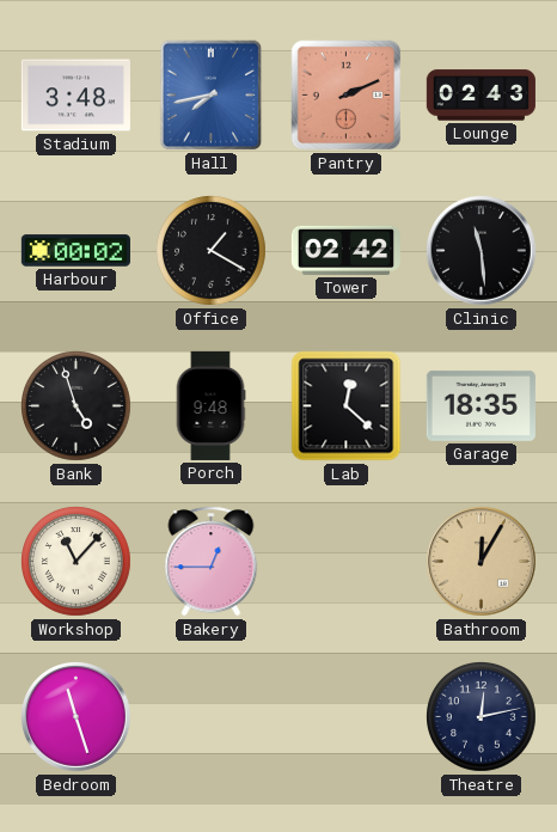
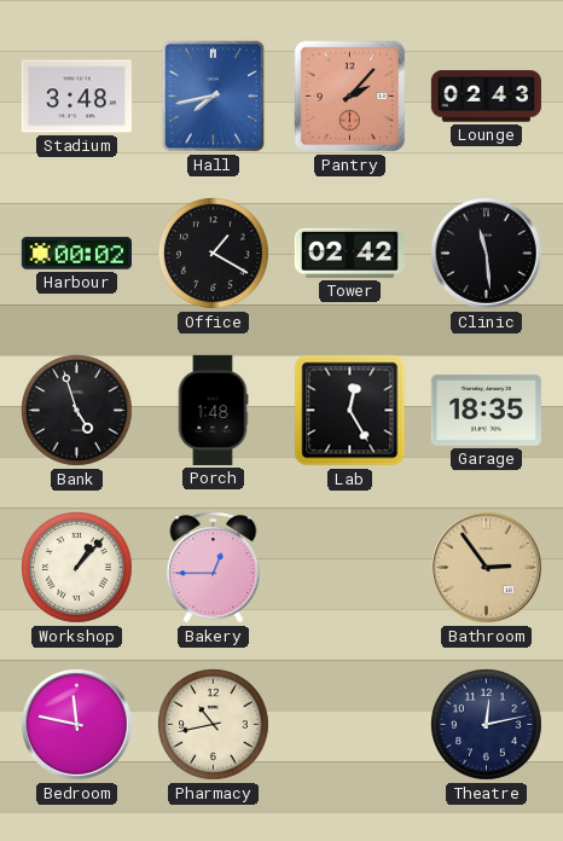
Pantry: 2:11 -> 2:07 (350, 97)
Porch: 9:48 -> 1:48 (213, 410)
Lab: 12:22 -> 12:25 (350, 411)
Workshop: 11:07 -> 1:07 (77, 568)
Bathroom: 12:05 -> 2:54 (486, 567)
Bedroom: 11:27 -> 11:47 (76, 724)
Pharmacy: none -> 10:43 (214, 725)
